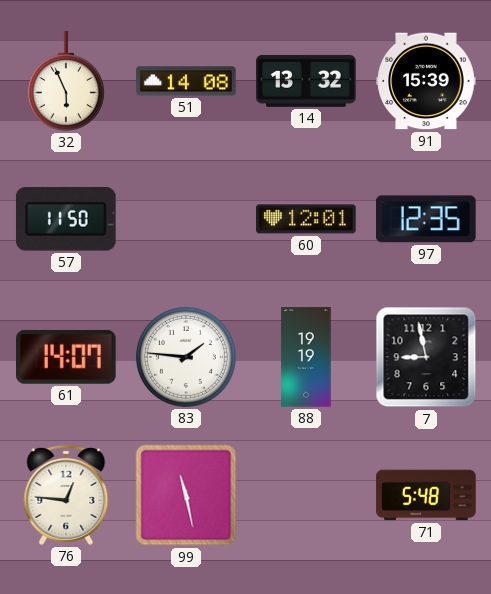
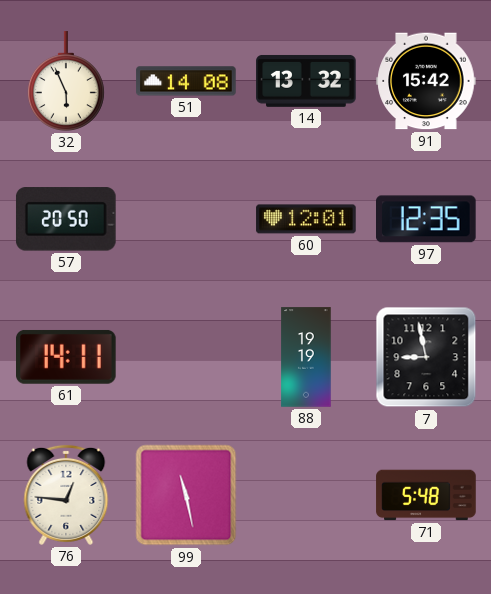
91: 15:39 -> 15:42 (426, 81)
57: 11:50 -> 20:50 (66, 219)
61: 14:07 -> 14:11 (67, 357)
83: 1:46 -> none (186, 357)
